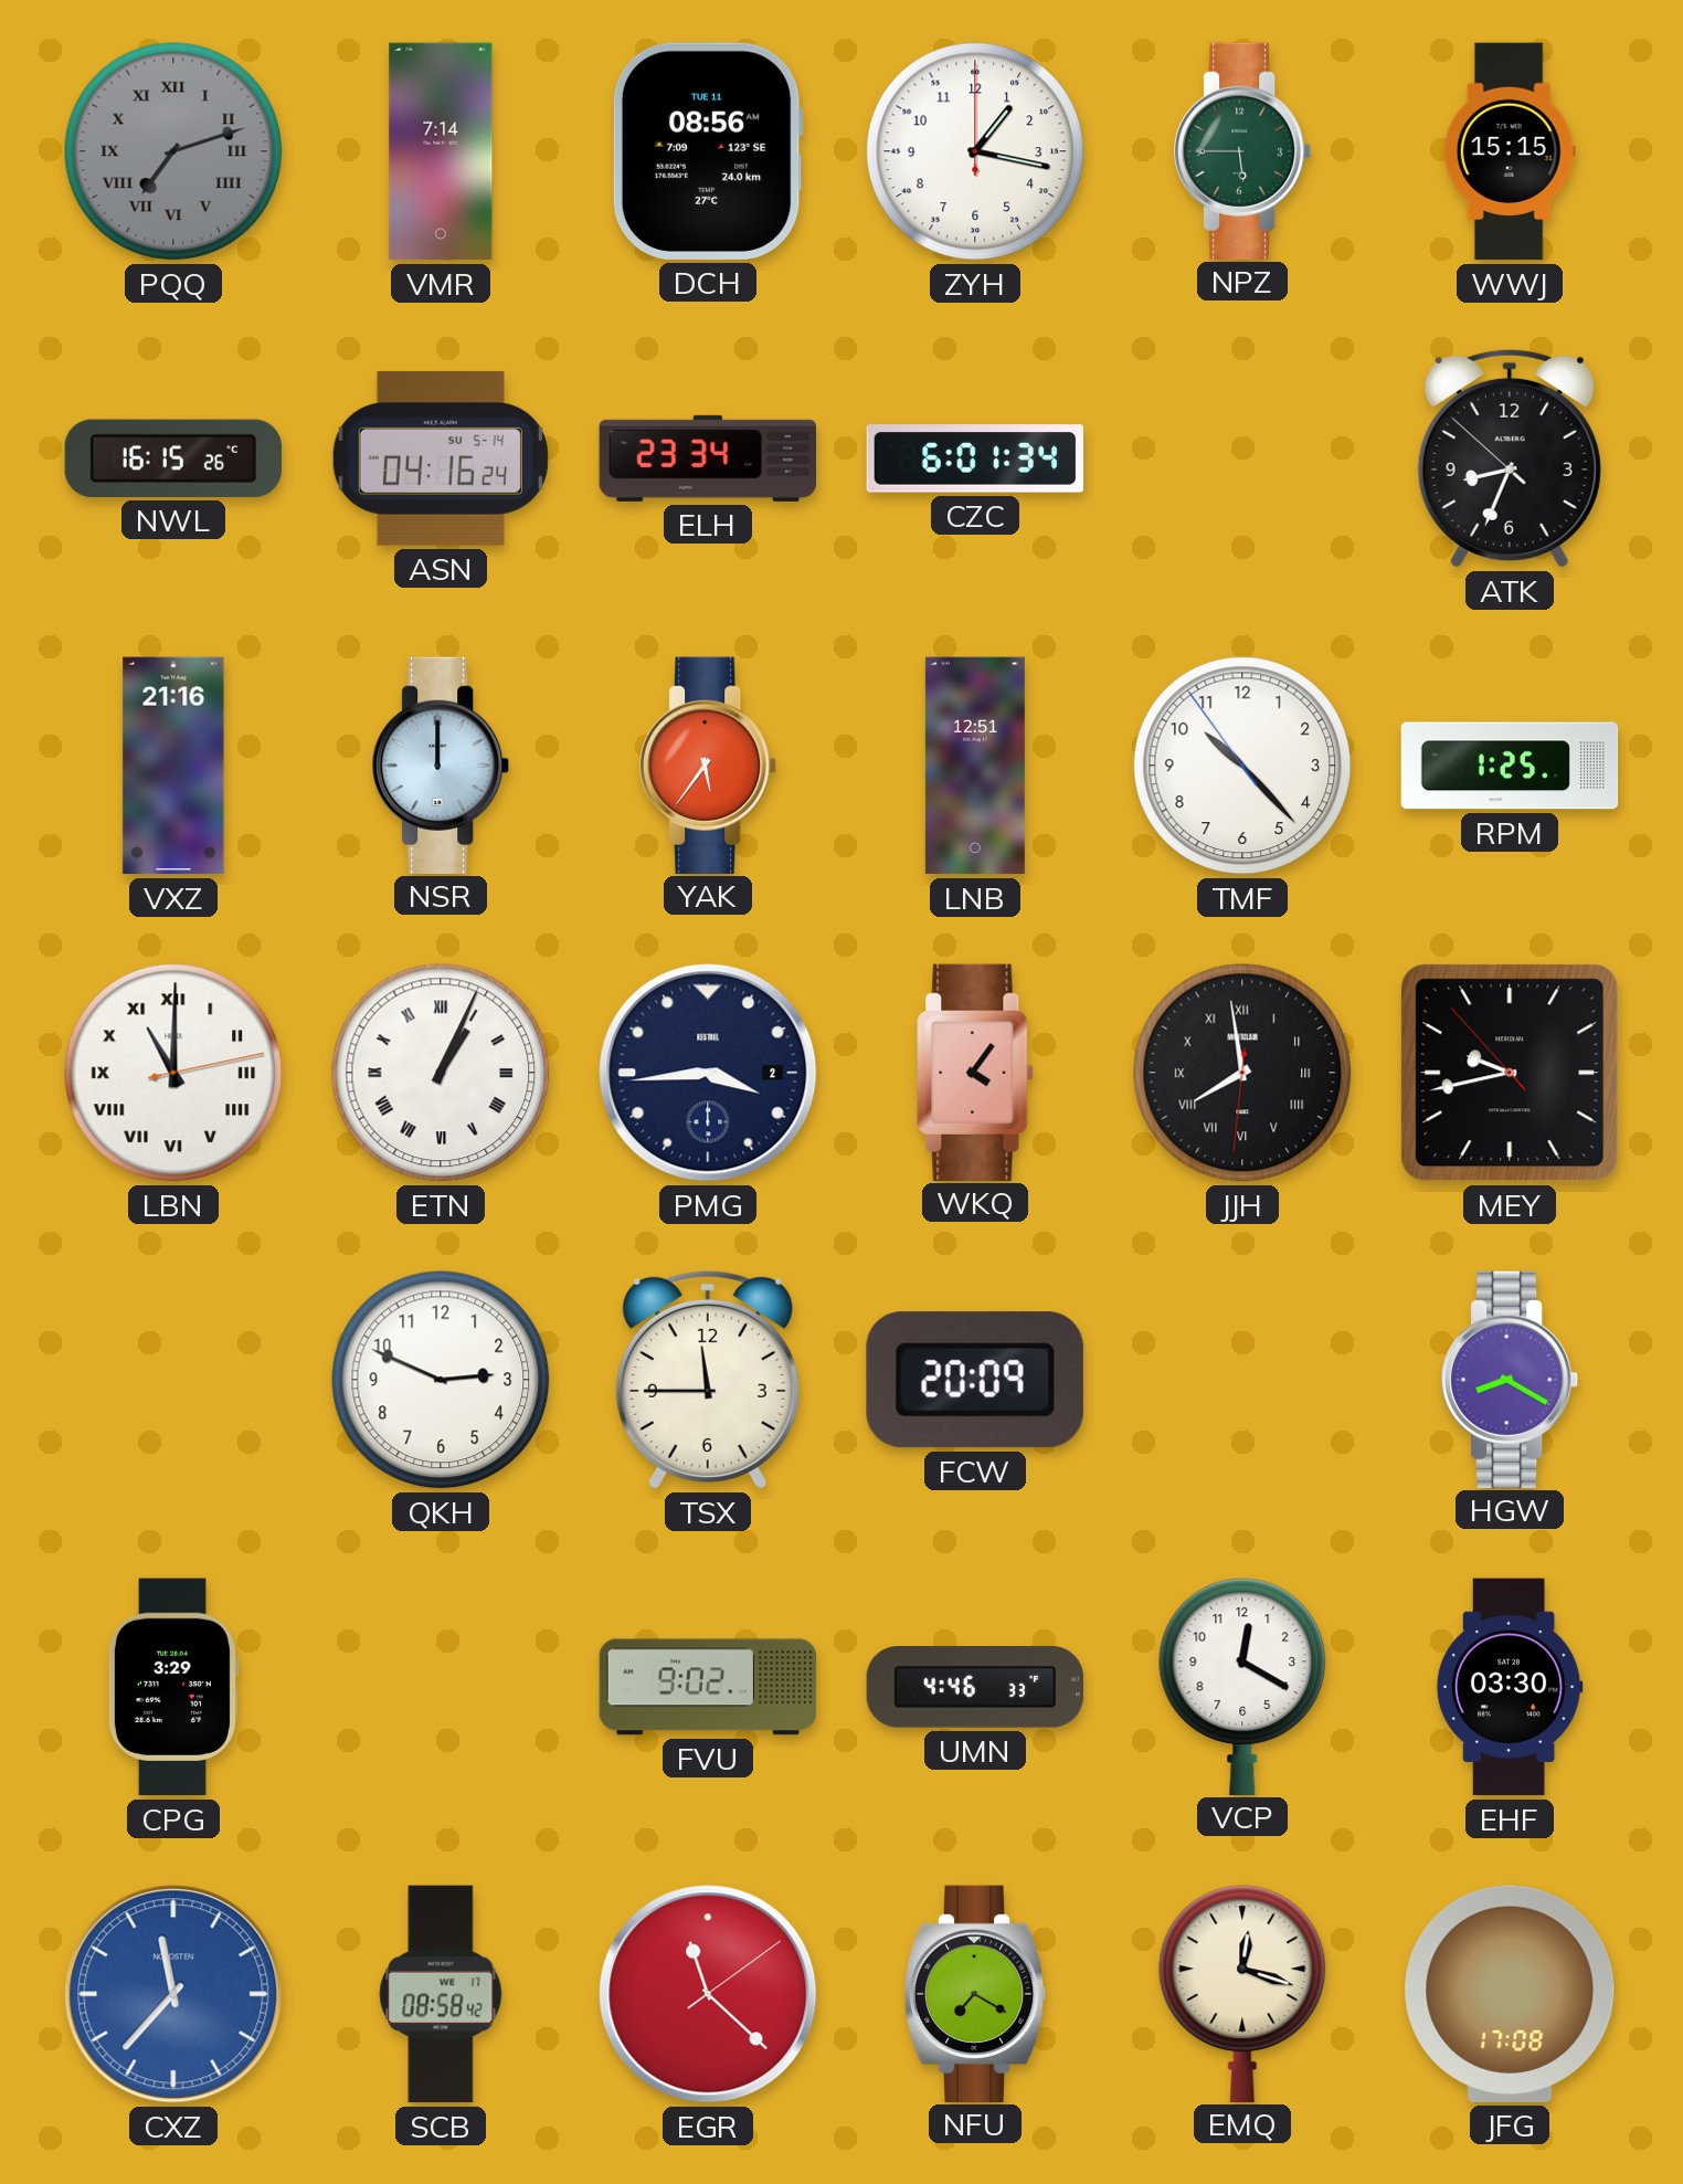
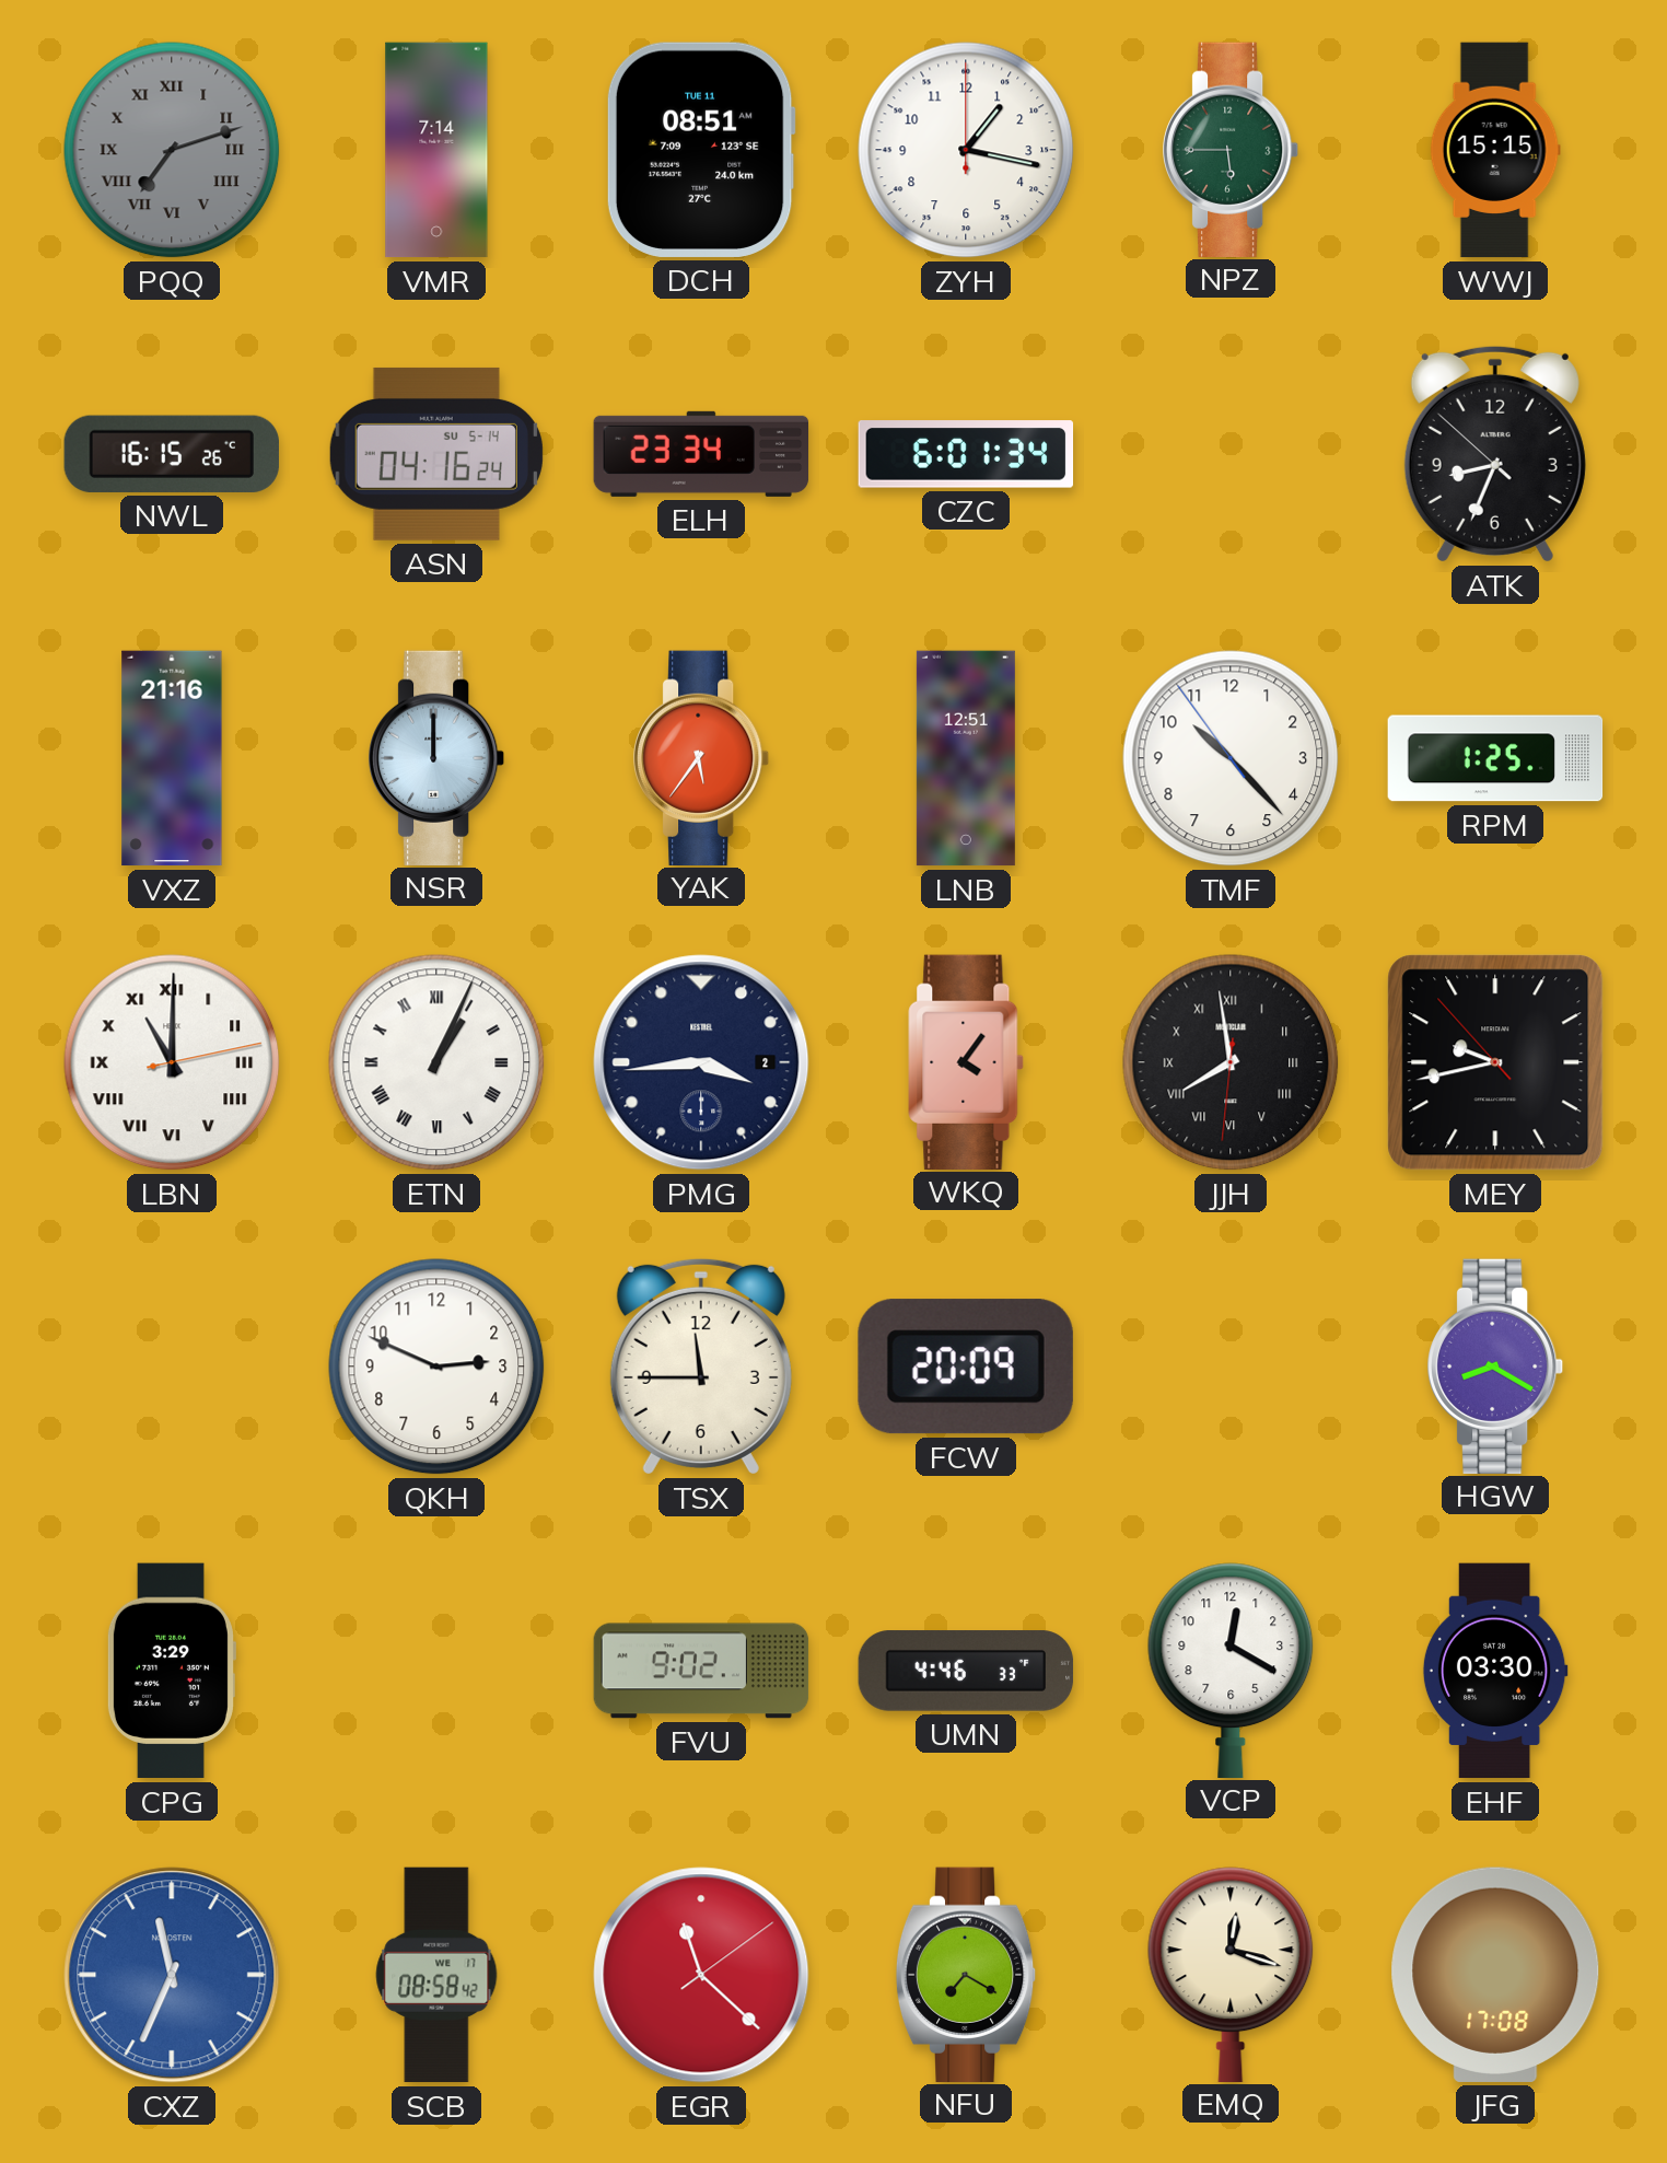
DCH: 08:56 -> 08:51 (701, 150)
CXZ: 11:37 -> 11:34 (172, 1975)
